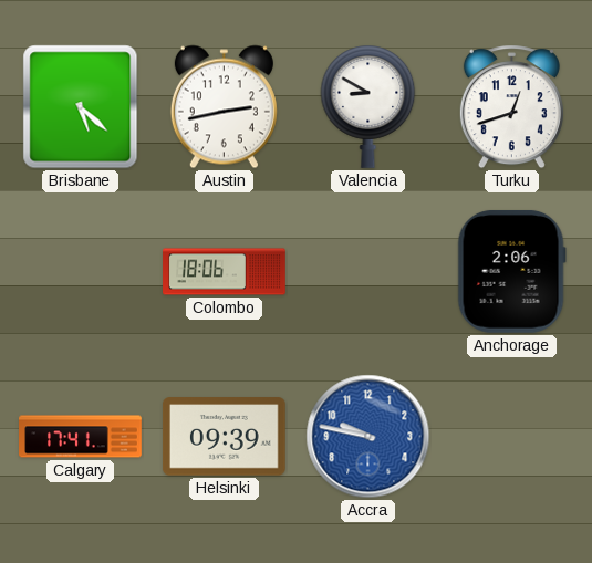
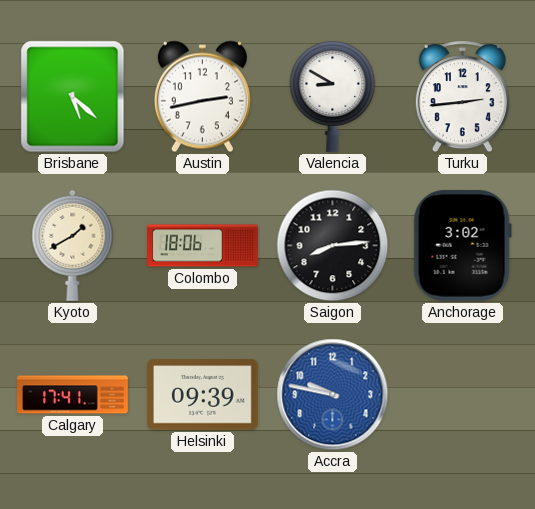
Turku: 12:42 -> 2:44 (462, 97)
Kyoto: none -> 1:40 (73, 245)
Saigon: none -> 8:14 (333, 246)
Anchorage: 2:06 -> 3:02 (462, 245)
